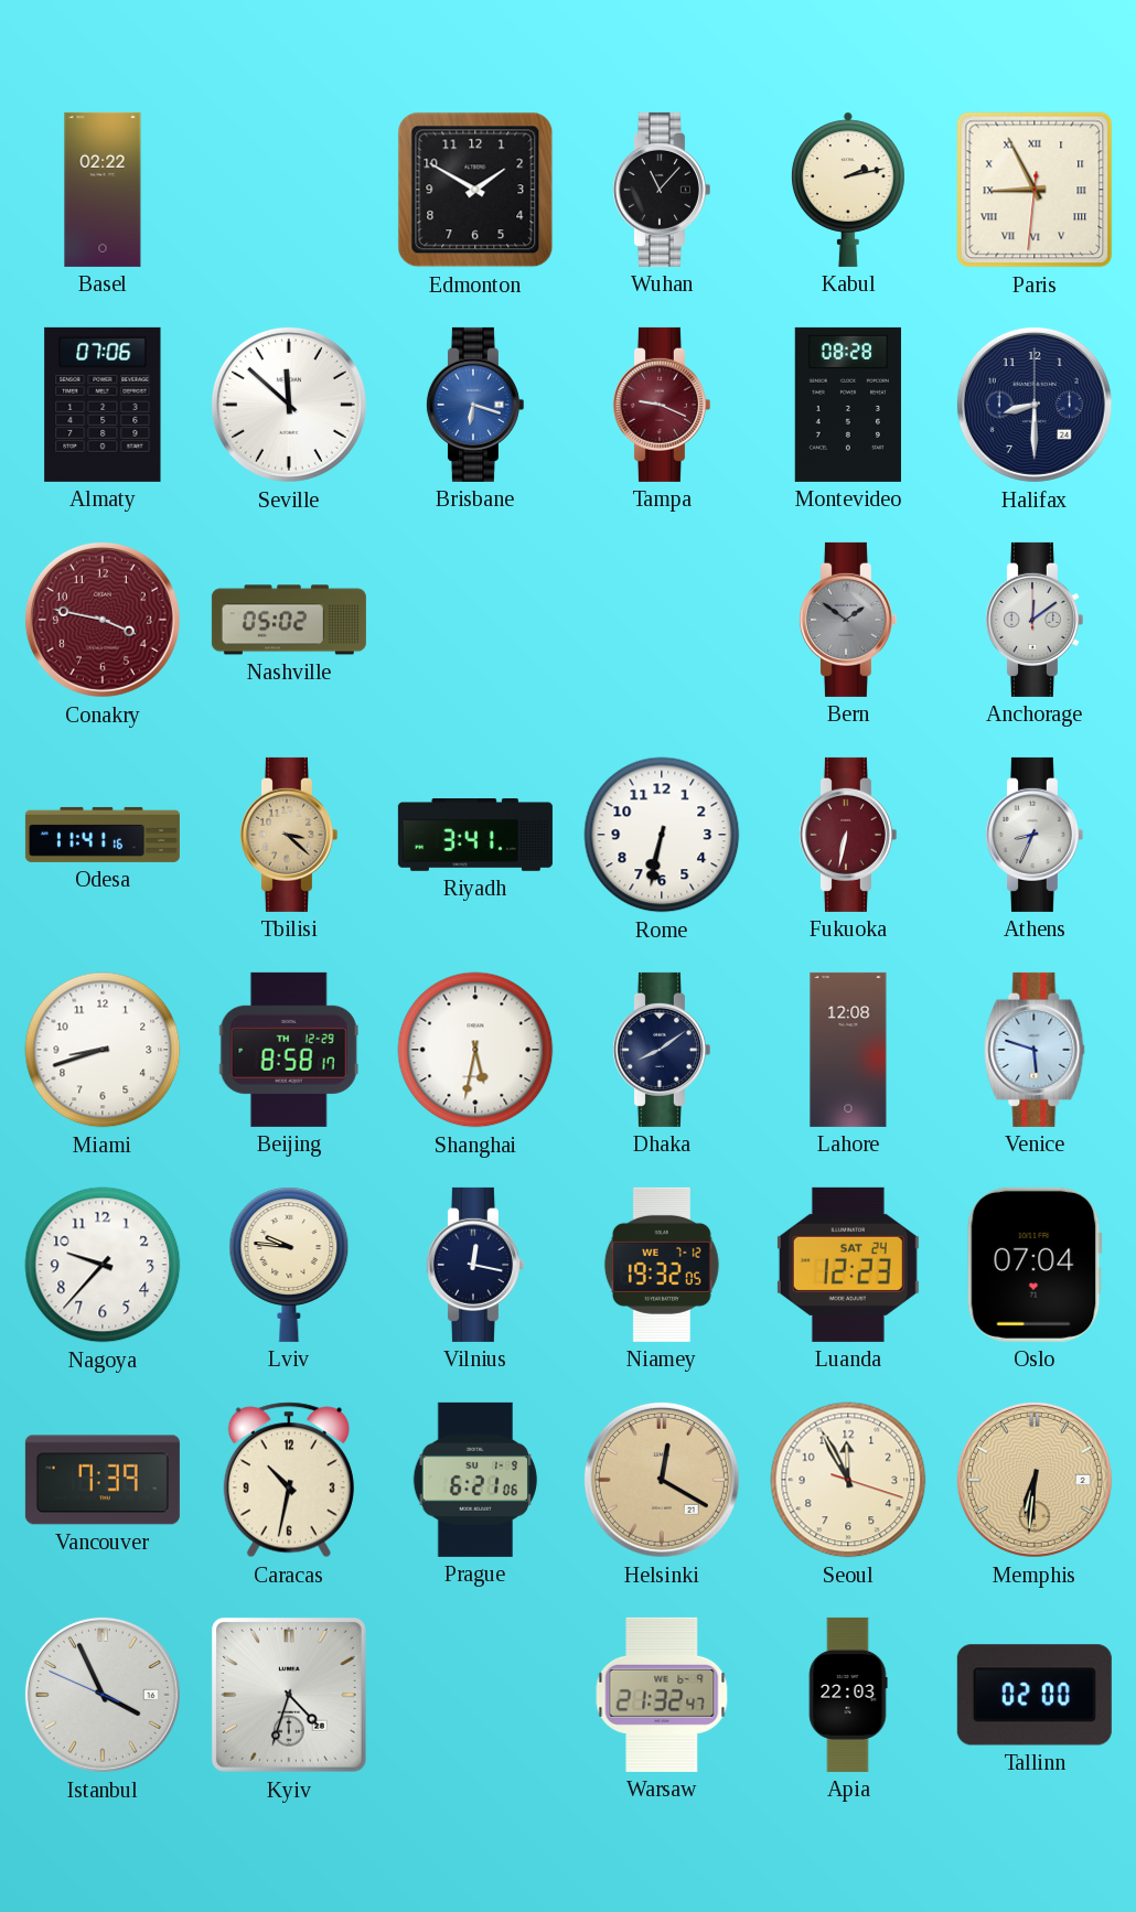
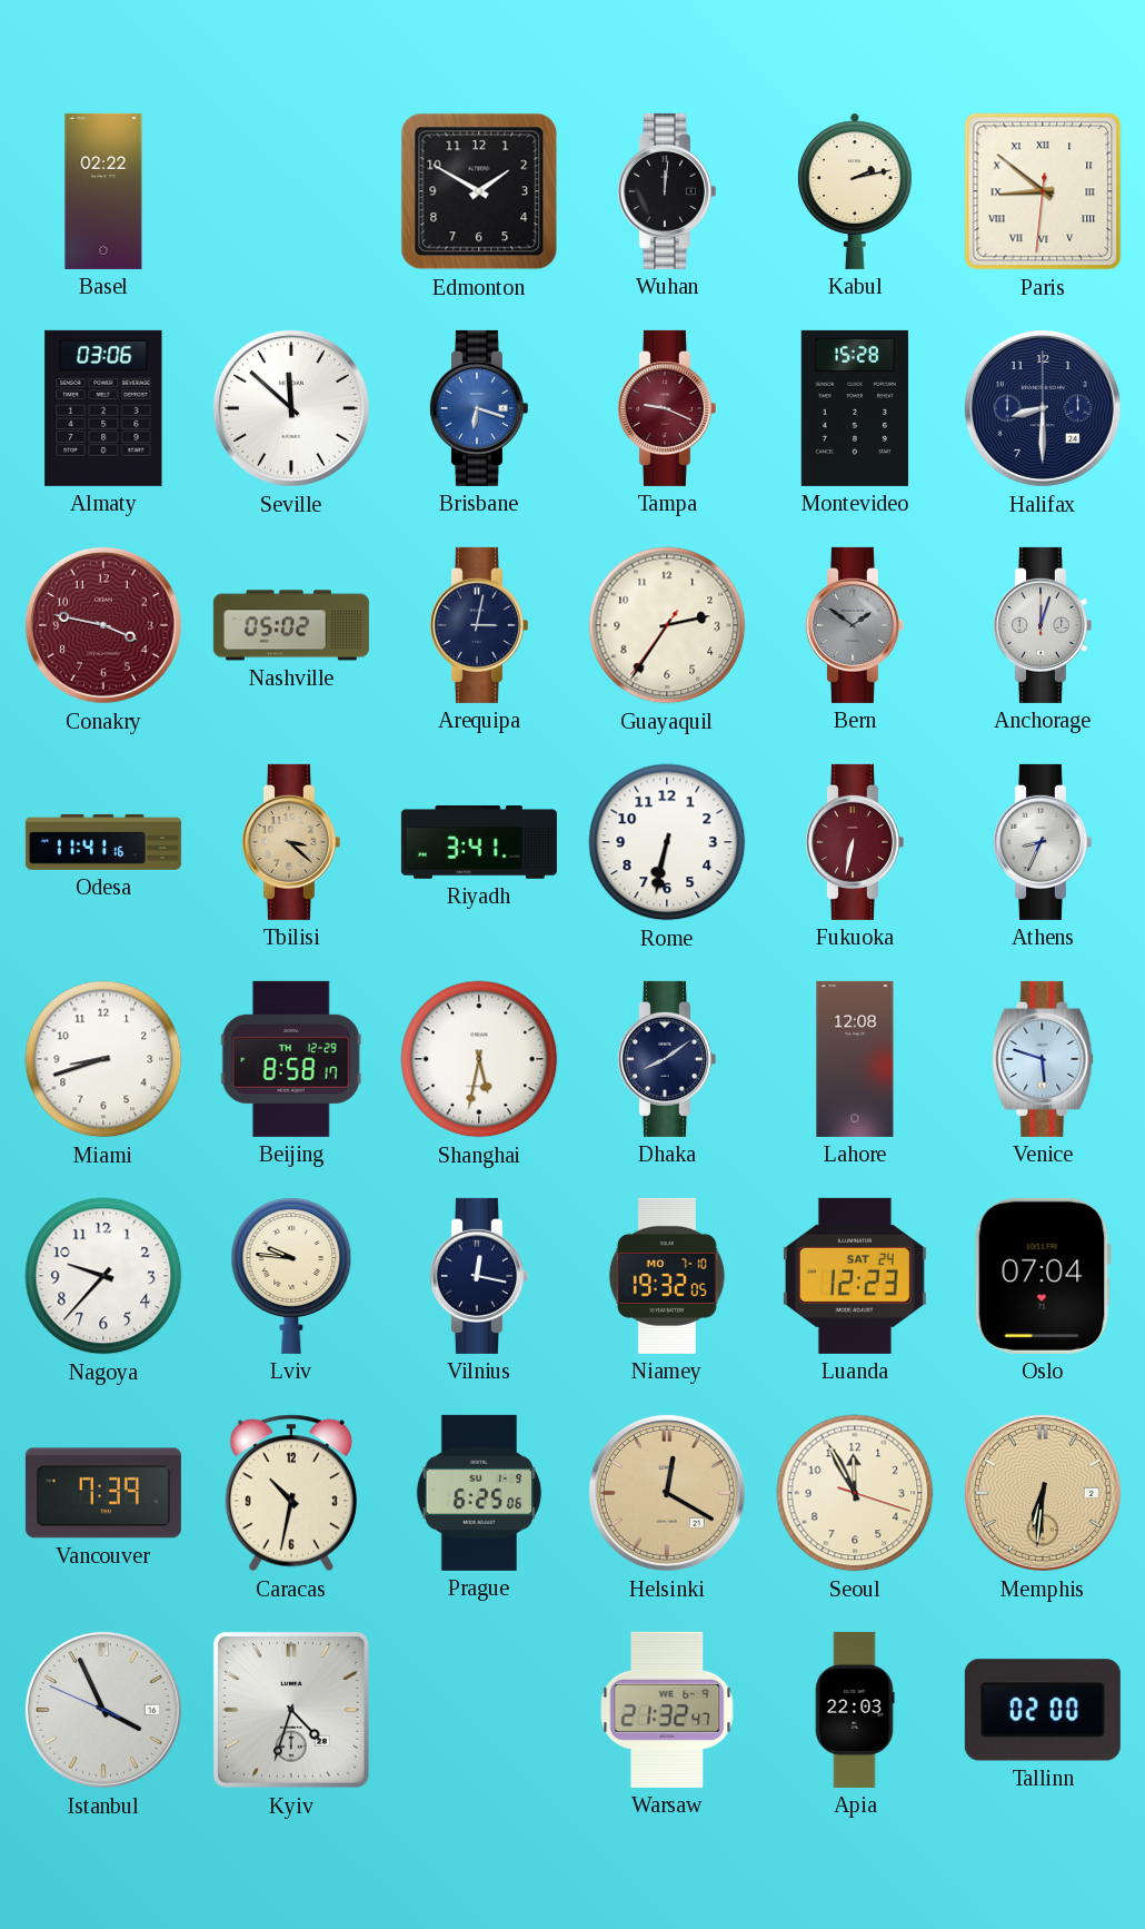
Wuhan: 11:07 -> 12:01 (666, 191)
Paris: 8:55 -> 8:51 (1043, 191)
Almaty: 07:06 -> 03:06 (103, 408)
Montevideo: 08:28 -> 15:28 (854, 408)
Arequipa: none -> 3:02 (478, 625)
Guayaquil: none -> 2:35 (667, 625)
Anchorage: 12:09 -> 12:03 (1042, 625)
Niamey date: WE 7-12 -> MO 7-10 (667, 1276)
Prague: 6:21 -> 6:25 (479, 1493)
